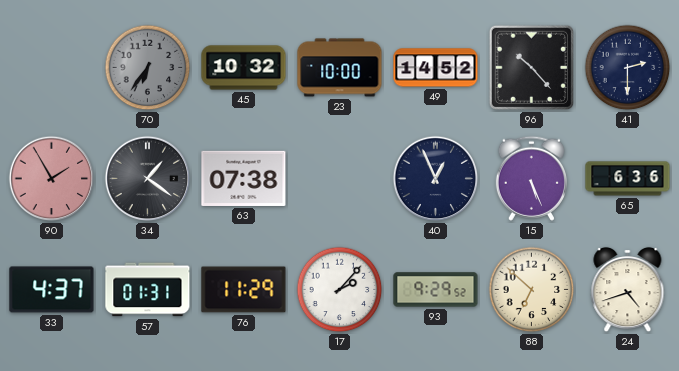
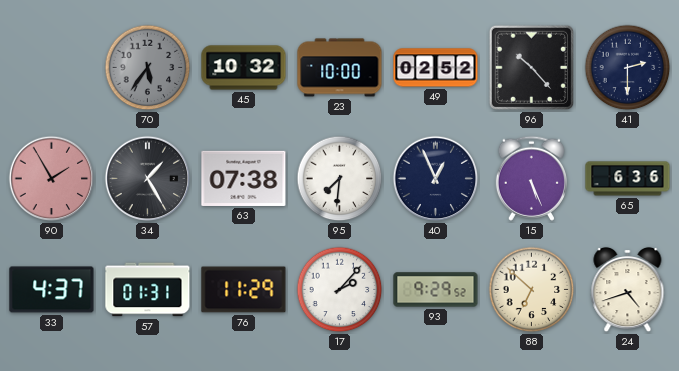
70: 6:36 -> 5:36 (148, 68)
49: 14:52 -> 02:52 (436, 68)
34: 1:21 -> 1:25 (148, 179)
95: none -> 7:31 (340, 179)
